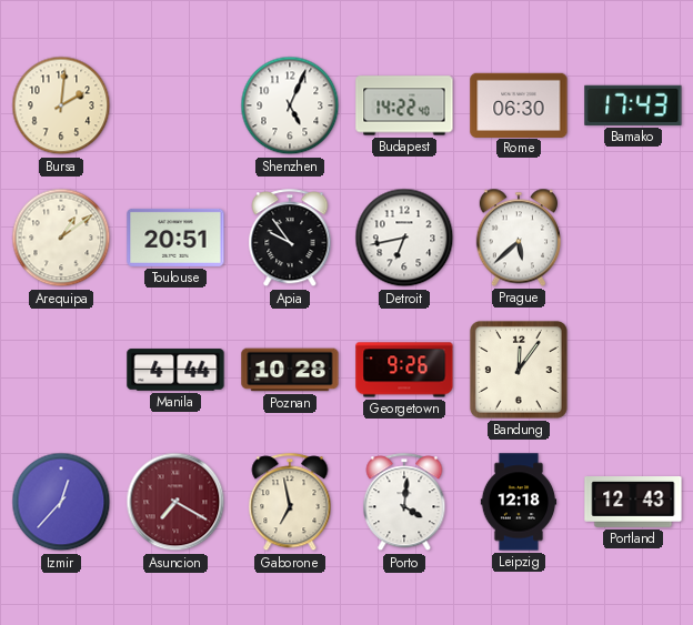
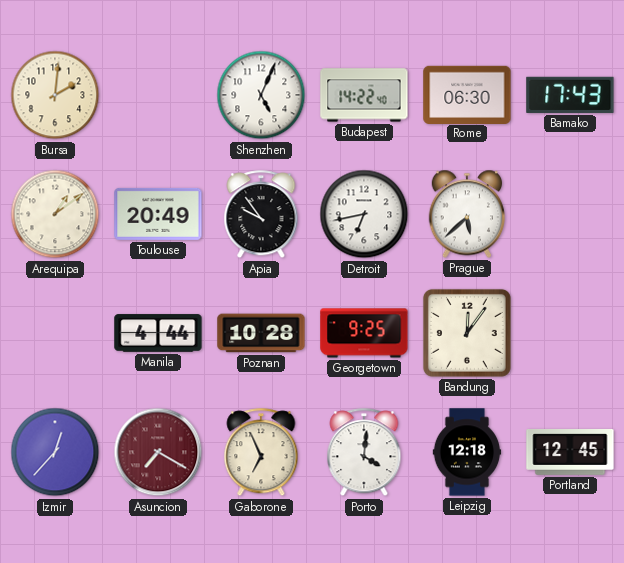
Toulouse: 20:51 -> 20:49 (158, 214)
Georgetown: 9:26 -> 9:25 (364, 333)
Gaborone: 6:58 -> 6:56 (261, 453)
Portland: 12:43 -> 12:45 (570, 453)
